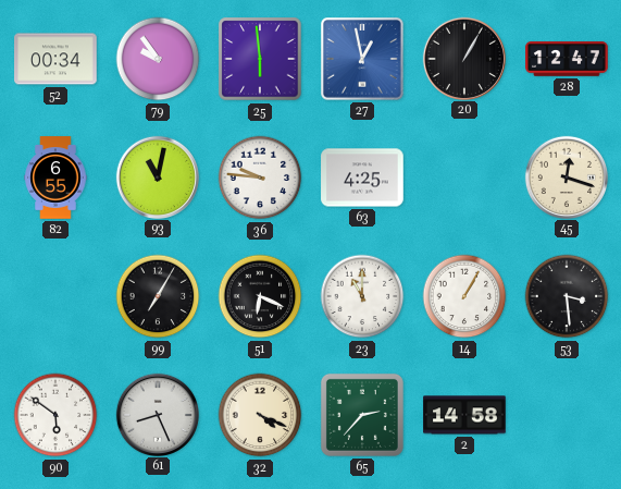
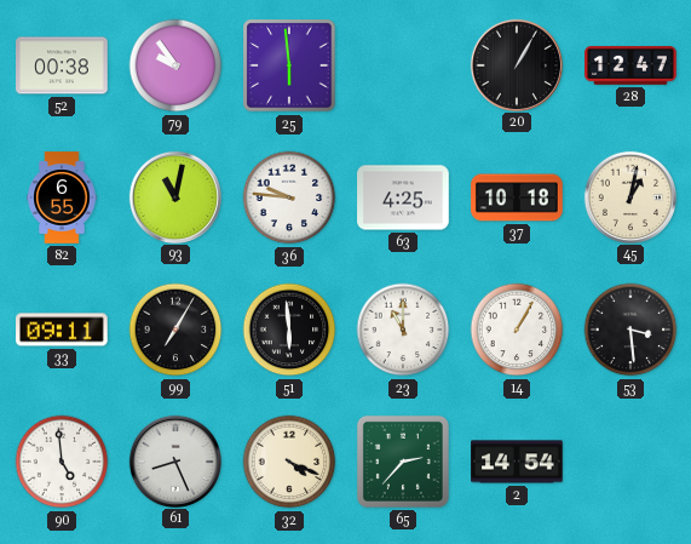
52: 00:34 -> 00:38 (62, 65)
27: 12:58 -> none (363, 60)
37: none -> 10:18 (517, 197)
45: 12:18 -> 1:02 (629, 196)
33: none -> 09:11 (62, 330)
51: 6:19 -> 5:59 (289, 330)
90: 5:51 -> 4:59 (62, 462)
2: 14:58 -> 14:54 (517, 462)
